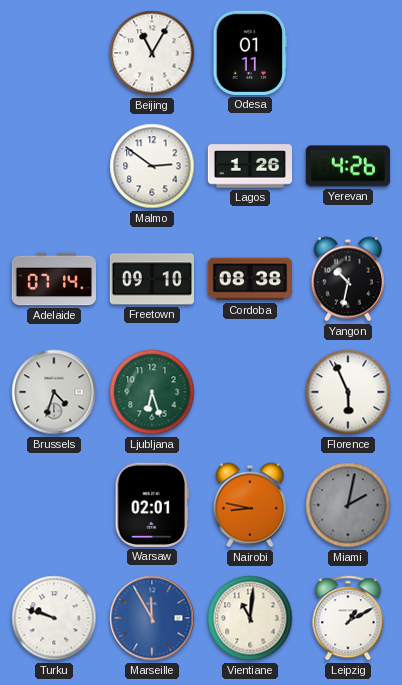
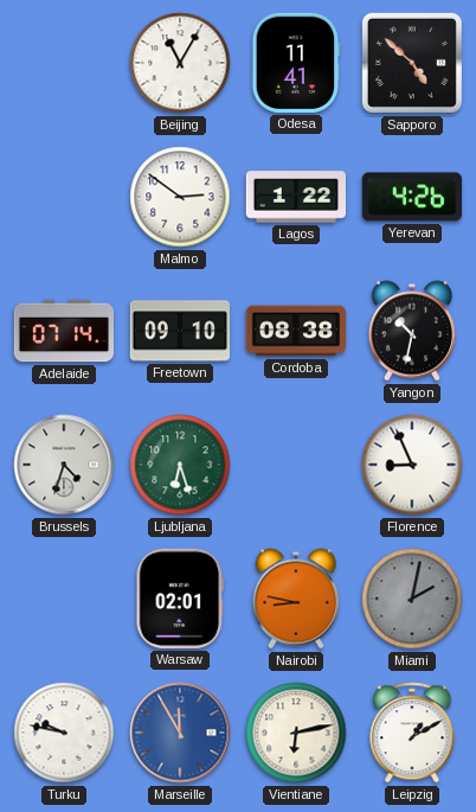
Odesa: 01:11 -> 11:41 (296, 63)
Sapporo: none -> 4:52 (412, 63)
Lagos: 1:26 -> 1:22 (295, 197)
Florence: 5:56 -> 8:56 (412, 465)
Turku: 9:48 -> 9:47 (64, 733)
Vientiane: 11:01 -> 6:13 (296, 733)
